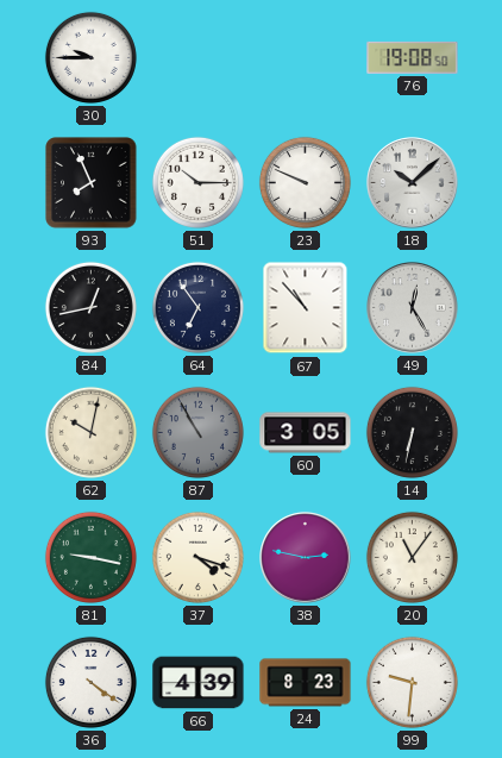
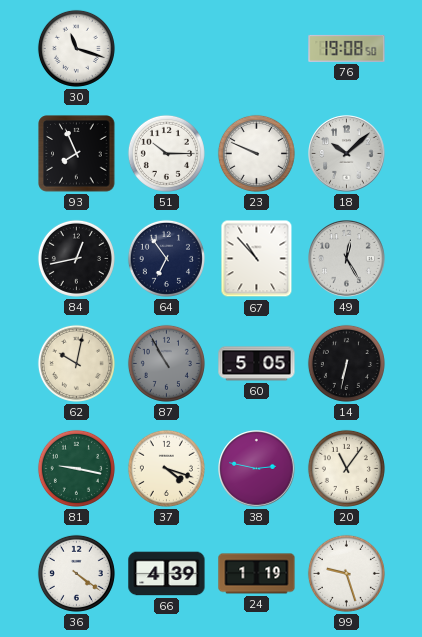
30: 9:45 -> 11:18 (76, 48)
60: 3:05 -> 5:05 (257, 364)
24: 8:23 -> 1:19 (257, 574)
99: 9:31 -> 9:27 (346, 573)
